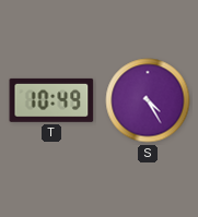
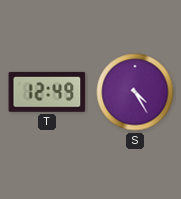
T: 10:49 -> 12:49 (47, 92)
